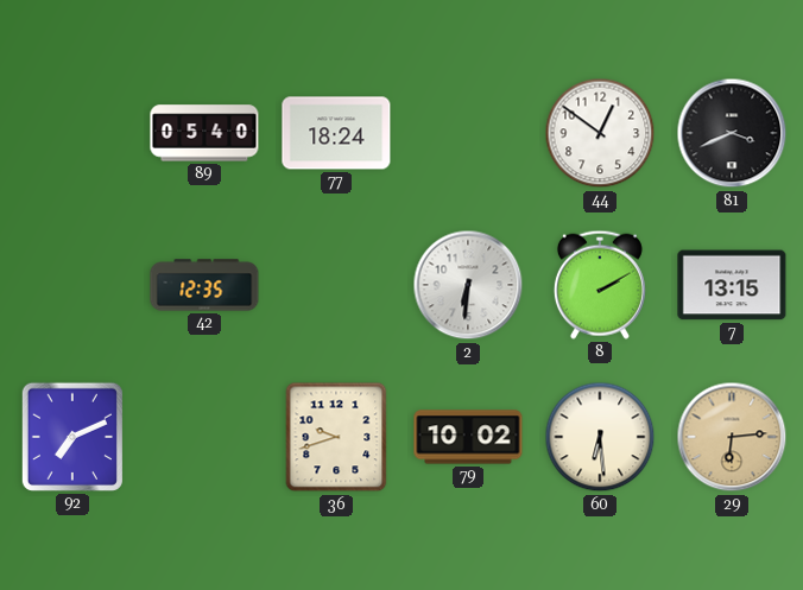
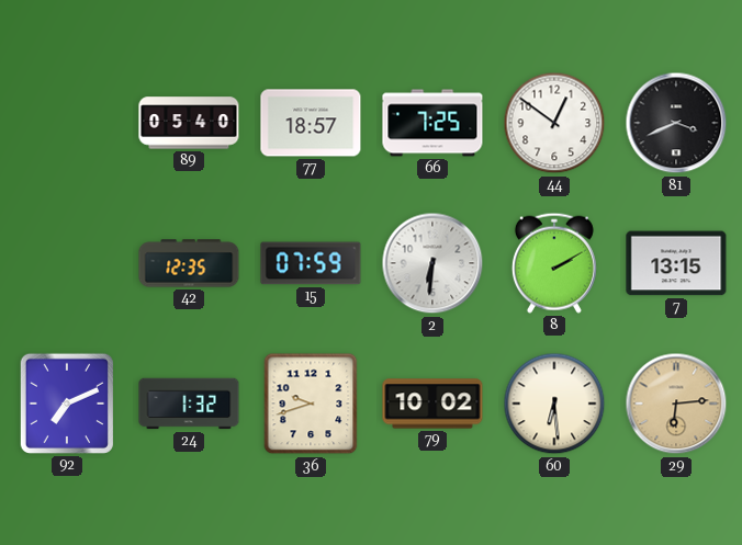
77: 18:24 -> 18:57 (311, 123)
66: none -> 7:25 (432, 123)
15: none -> 07:59 (311, 263)
24: none -> 1:32 (189, 404)
